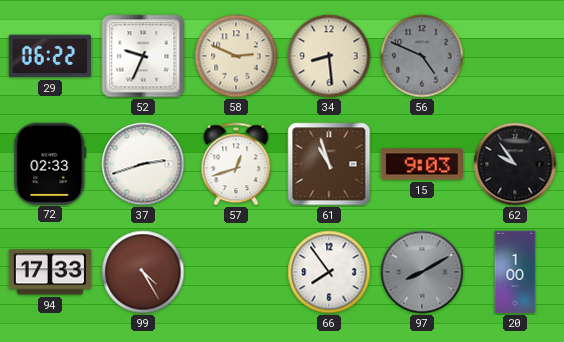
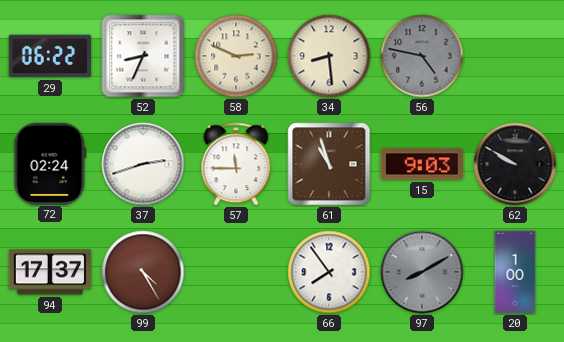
52: 9:34 -> 8:34 (143, 56)
56: 4:49 -> 4:47 (422, 56)
72: 02:33 -> 02:24 (50, 163)
57: 12:42 -> 11:45 (236, 164)
62: 9:54 -> 9:50 (515, 164)
94: 17:33 -> 17:37 (50, 272)
